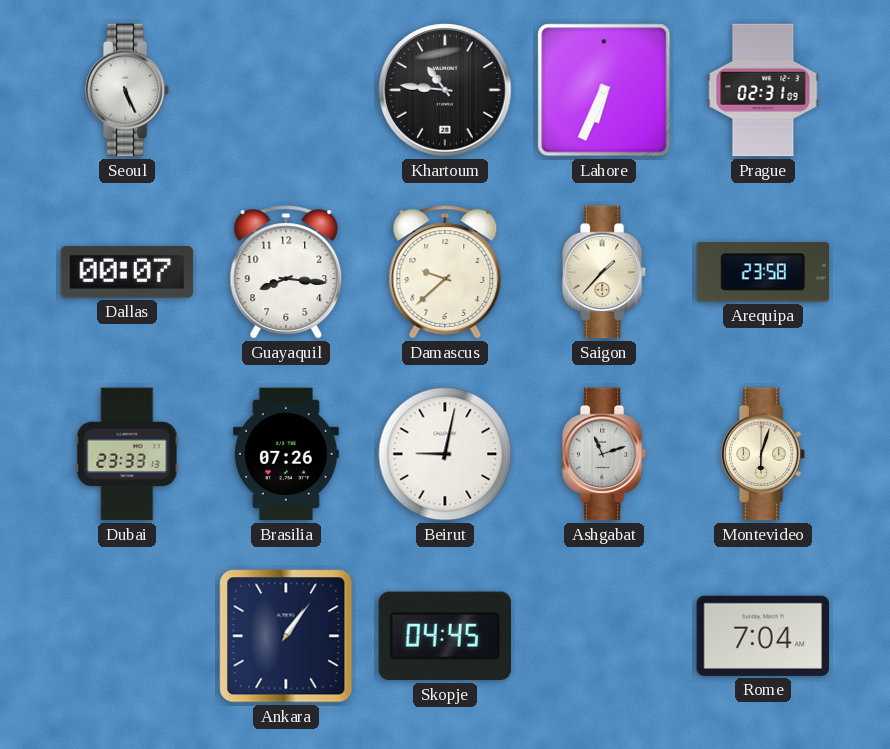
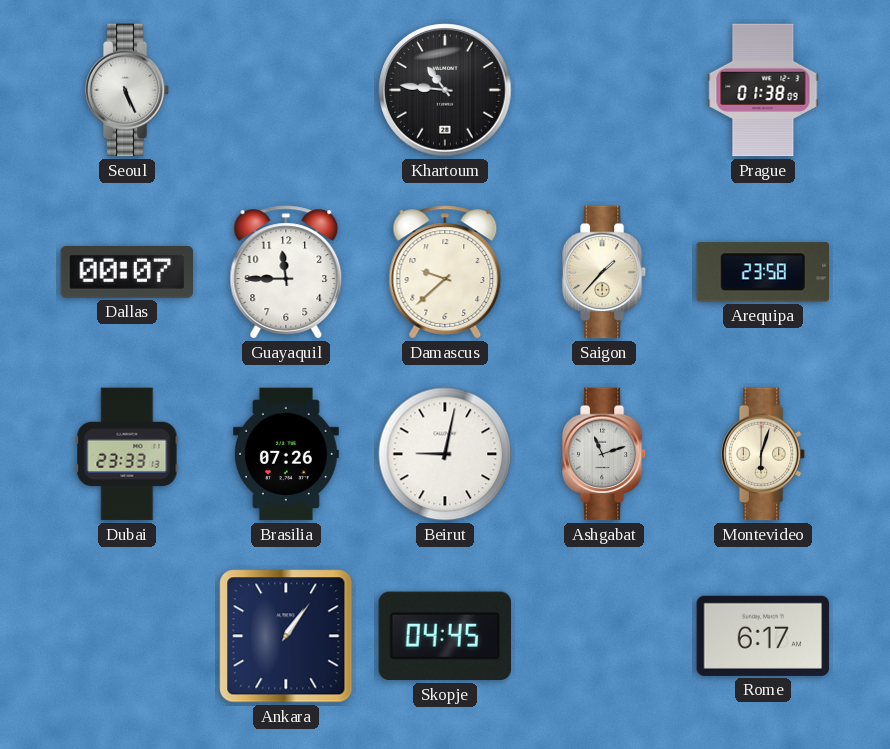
Lahore: 6:34 -> none (604, 90)
Prague: 02:31 -> 01:38 (763, 90)
Guayaquil: 8:16 -> 11:45 (286, 272)
Rome: 7:04 -> 6:17 (763, 636)
